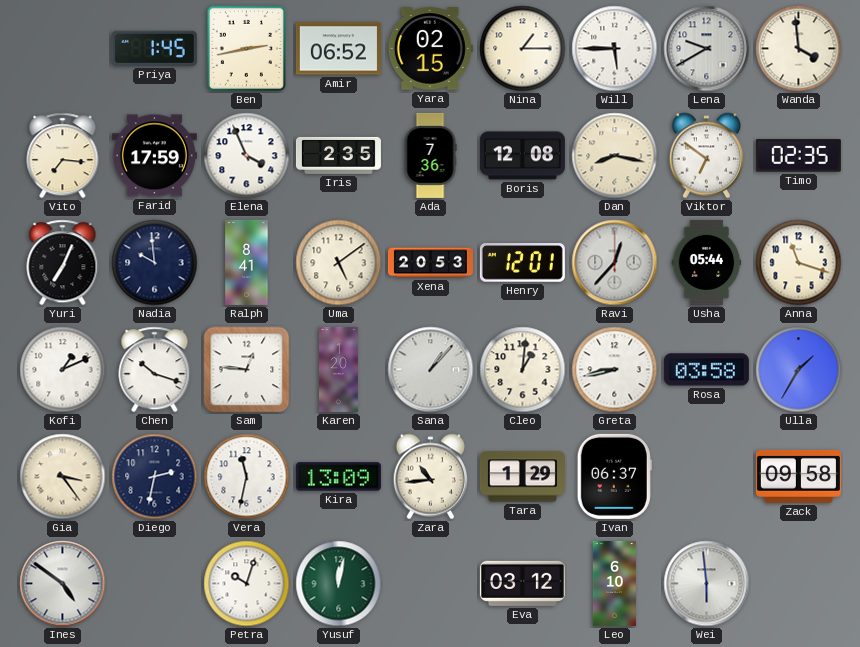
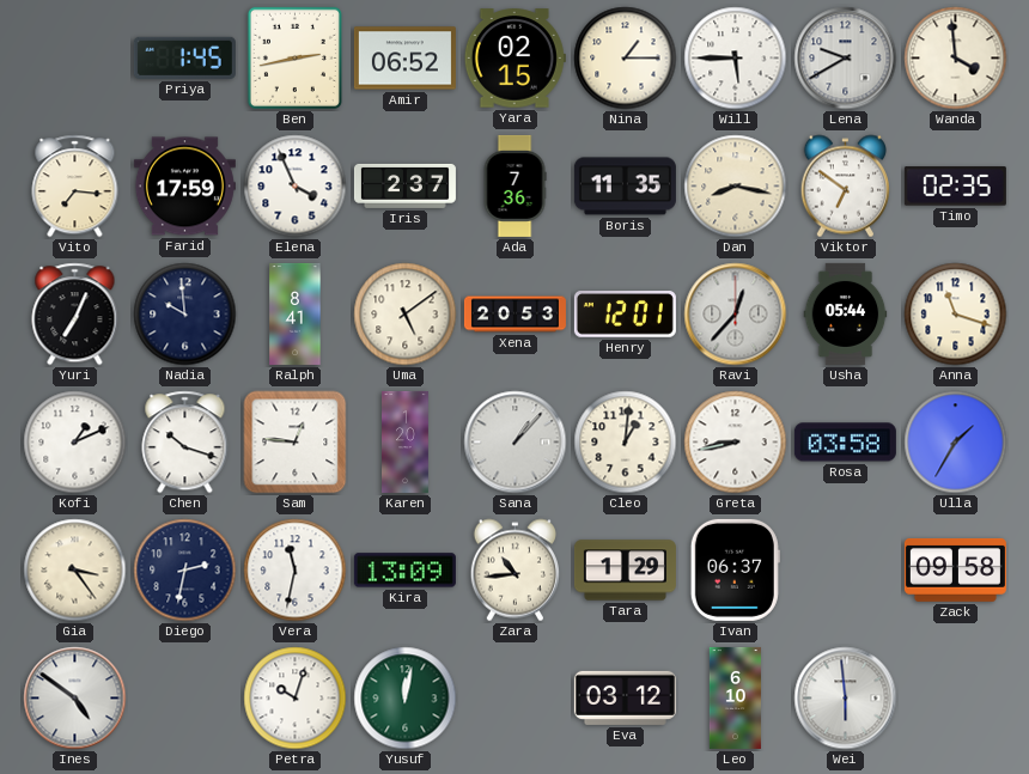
Iris: 2:35 -> 2:37 (404, 185)
Boris: 12:08 -> 11:35 (625, 187)
